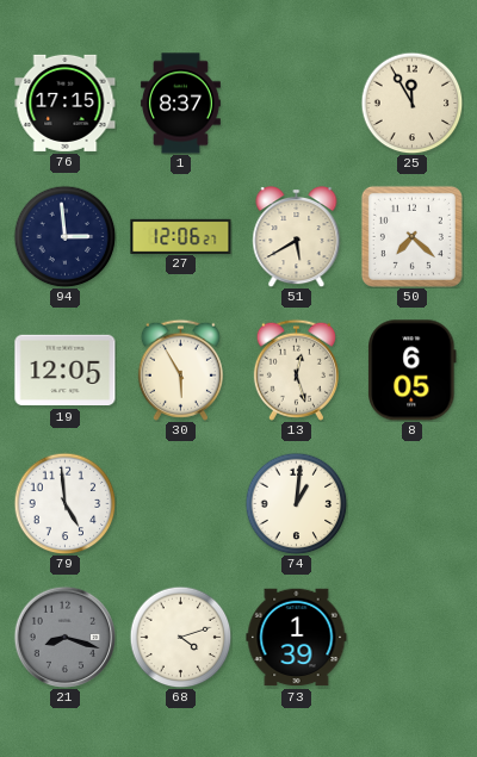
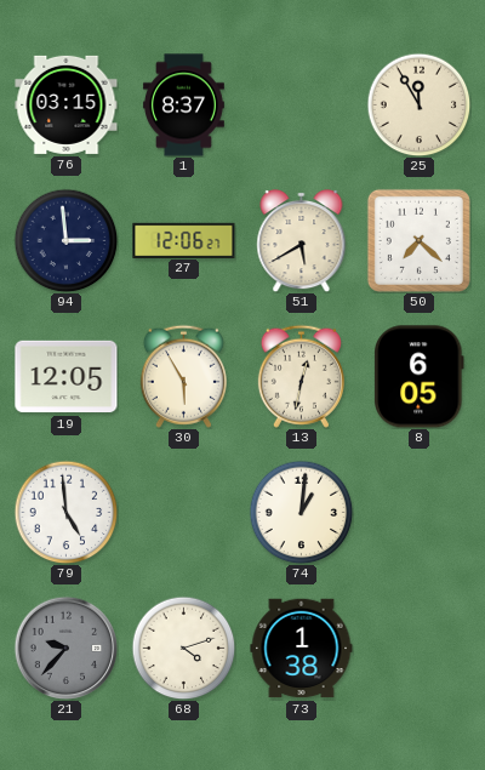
76: 17:15 -> 03:15 (67, 104)
13: 12:27 -> 12:32 (301, 376)
21: 8:18 -> 9:37 (65, 648)
73: 1:39 -> 1:38 (302, 649)
